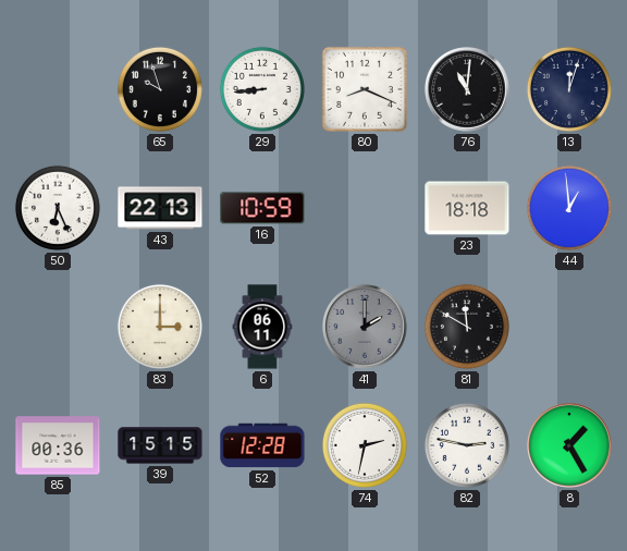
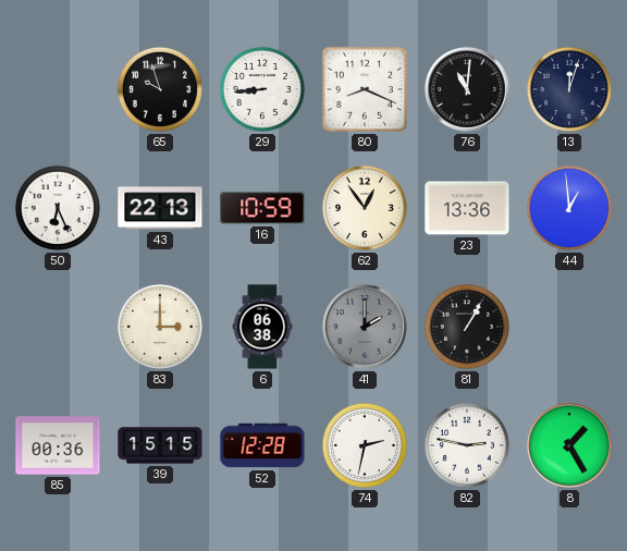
62: none -> 12:54 (365, 208)
23: 18:18 -> 13:36 (467, 208)
6: 06:11 -> 06:38 (262, 327)
81: 11:50 -> 1:05 (467, 327)
